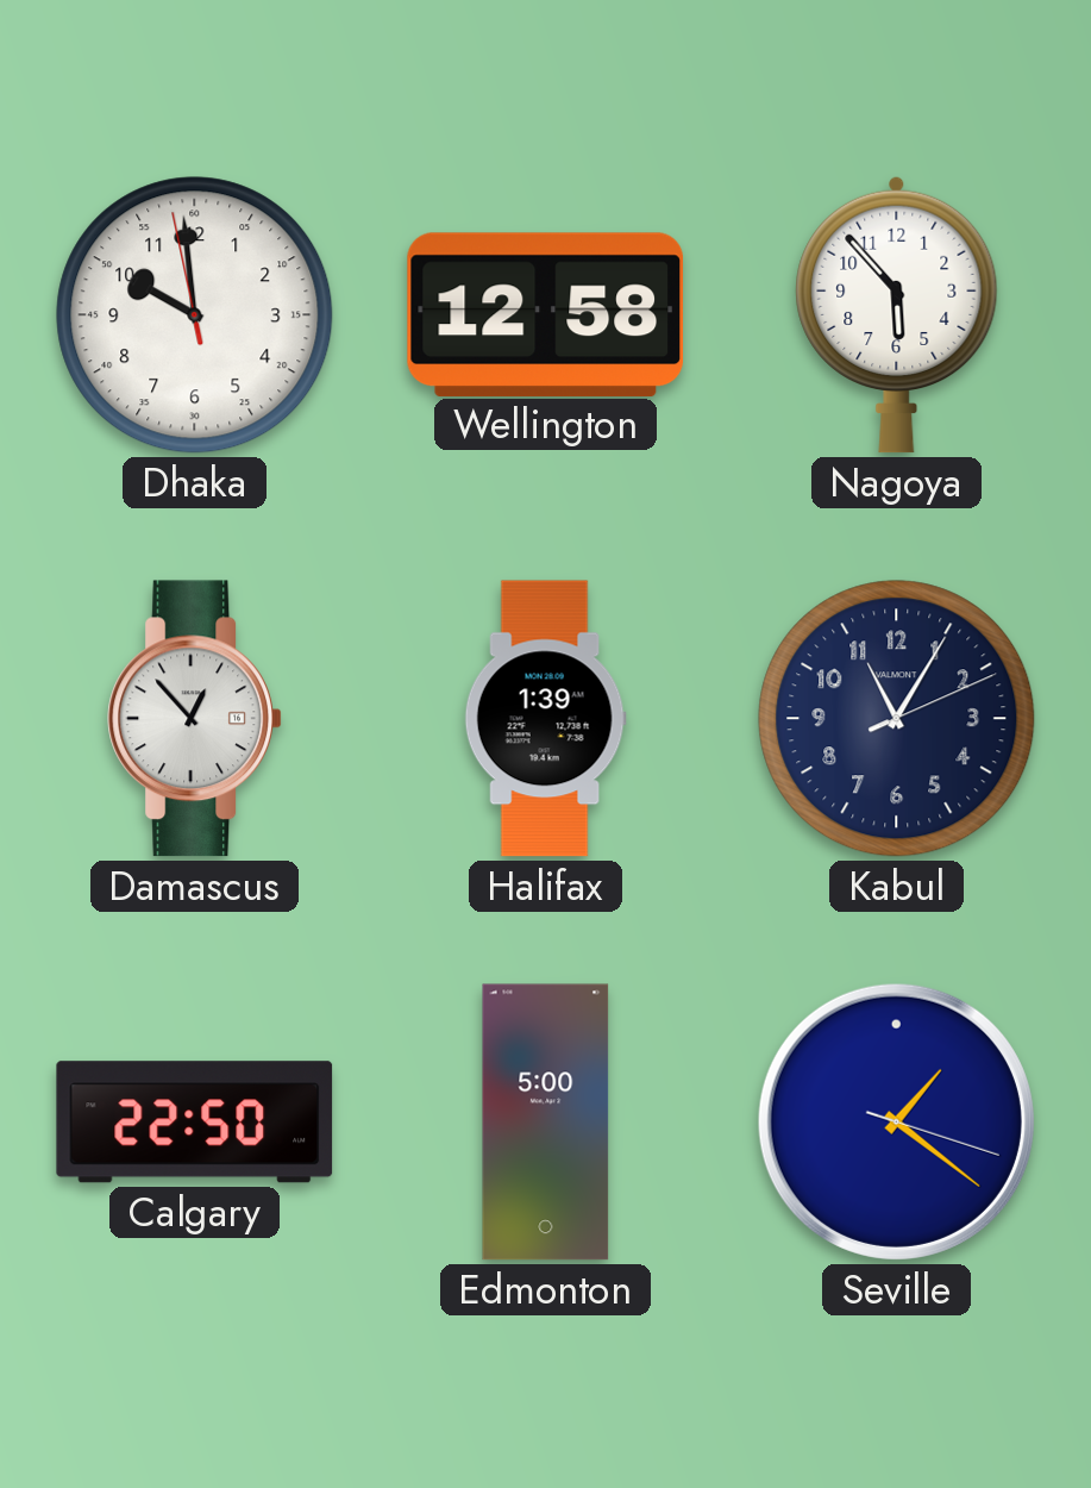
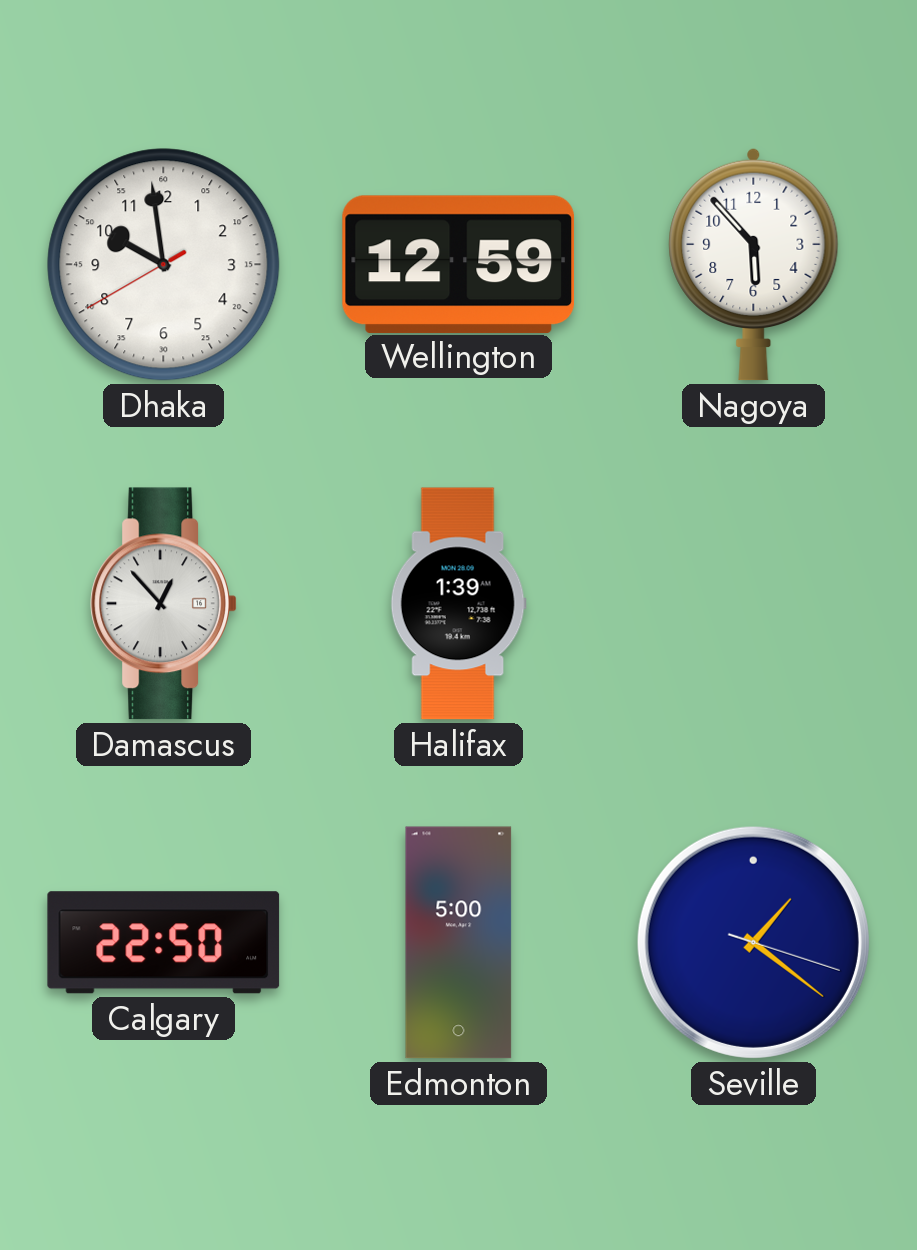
Dhaka: 9:58:58 -> 9:58:40 (164, 265)
Wellington: 12:58 -> 12:59 (459, 264)
Kabul: 11:05 -> none (897, 719)
